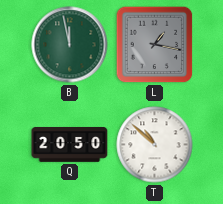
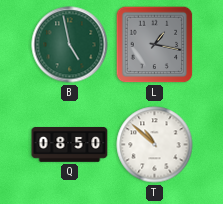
B: 11:58 -> 4:58 (70, 45)
Q: 20:50 -> 08:50 (70, 145)
